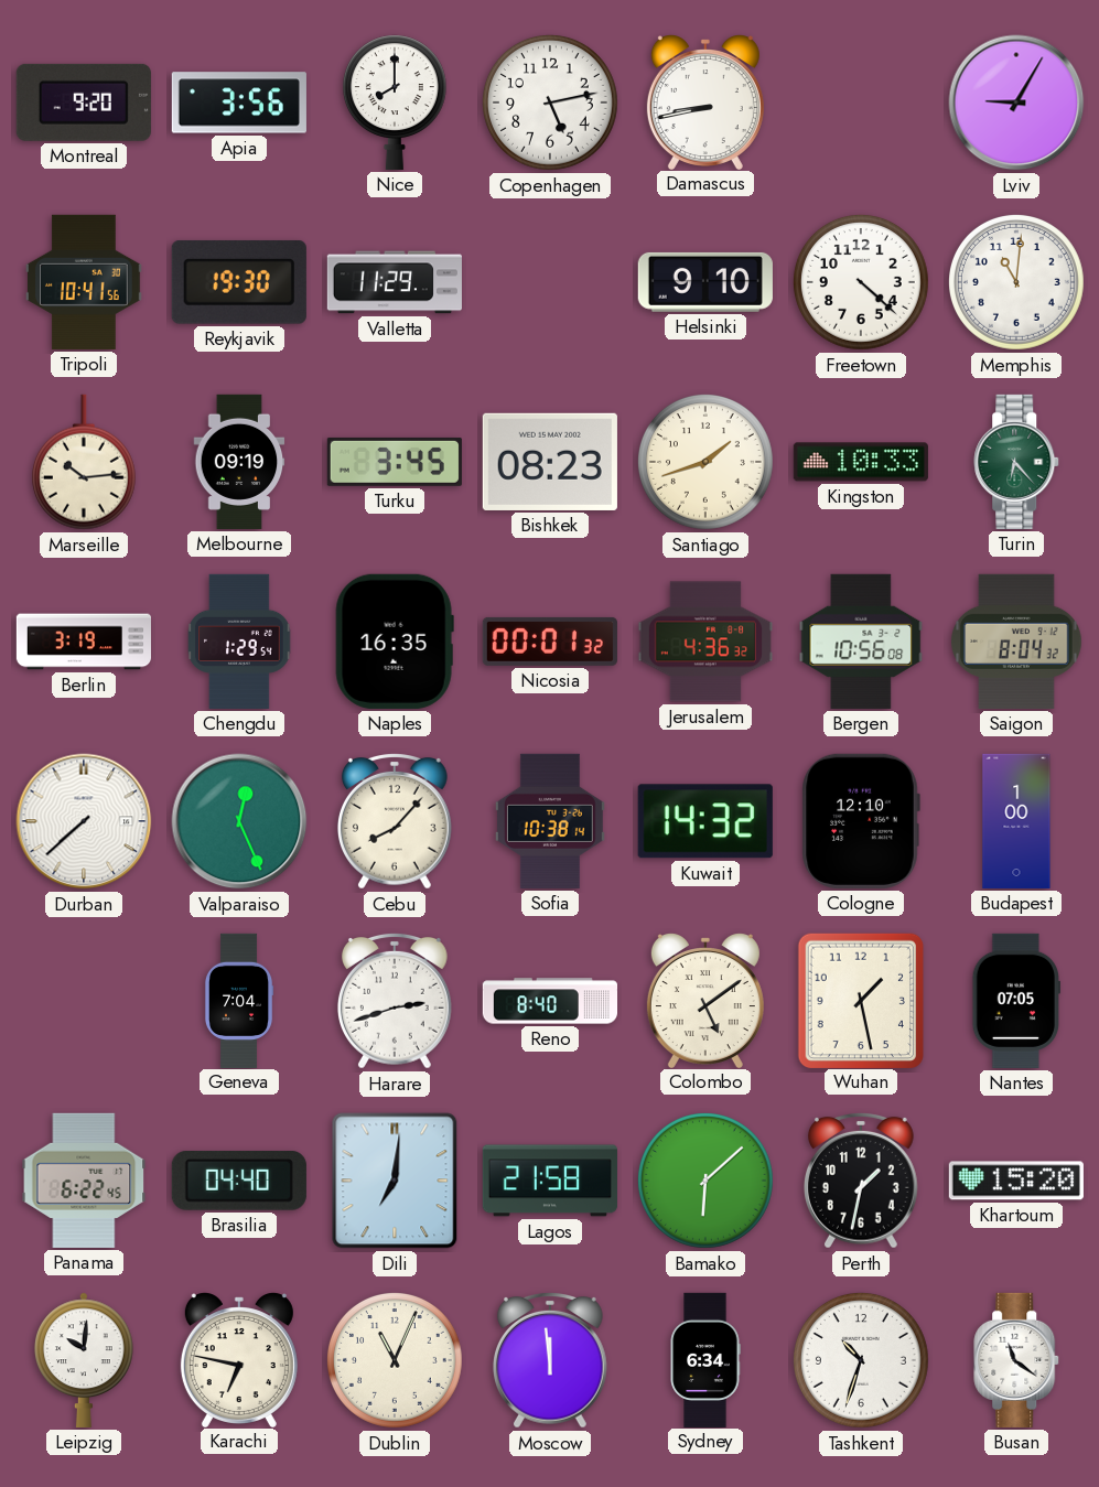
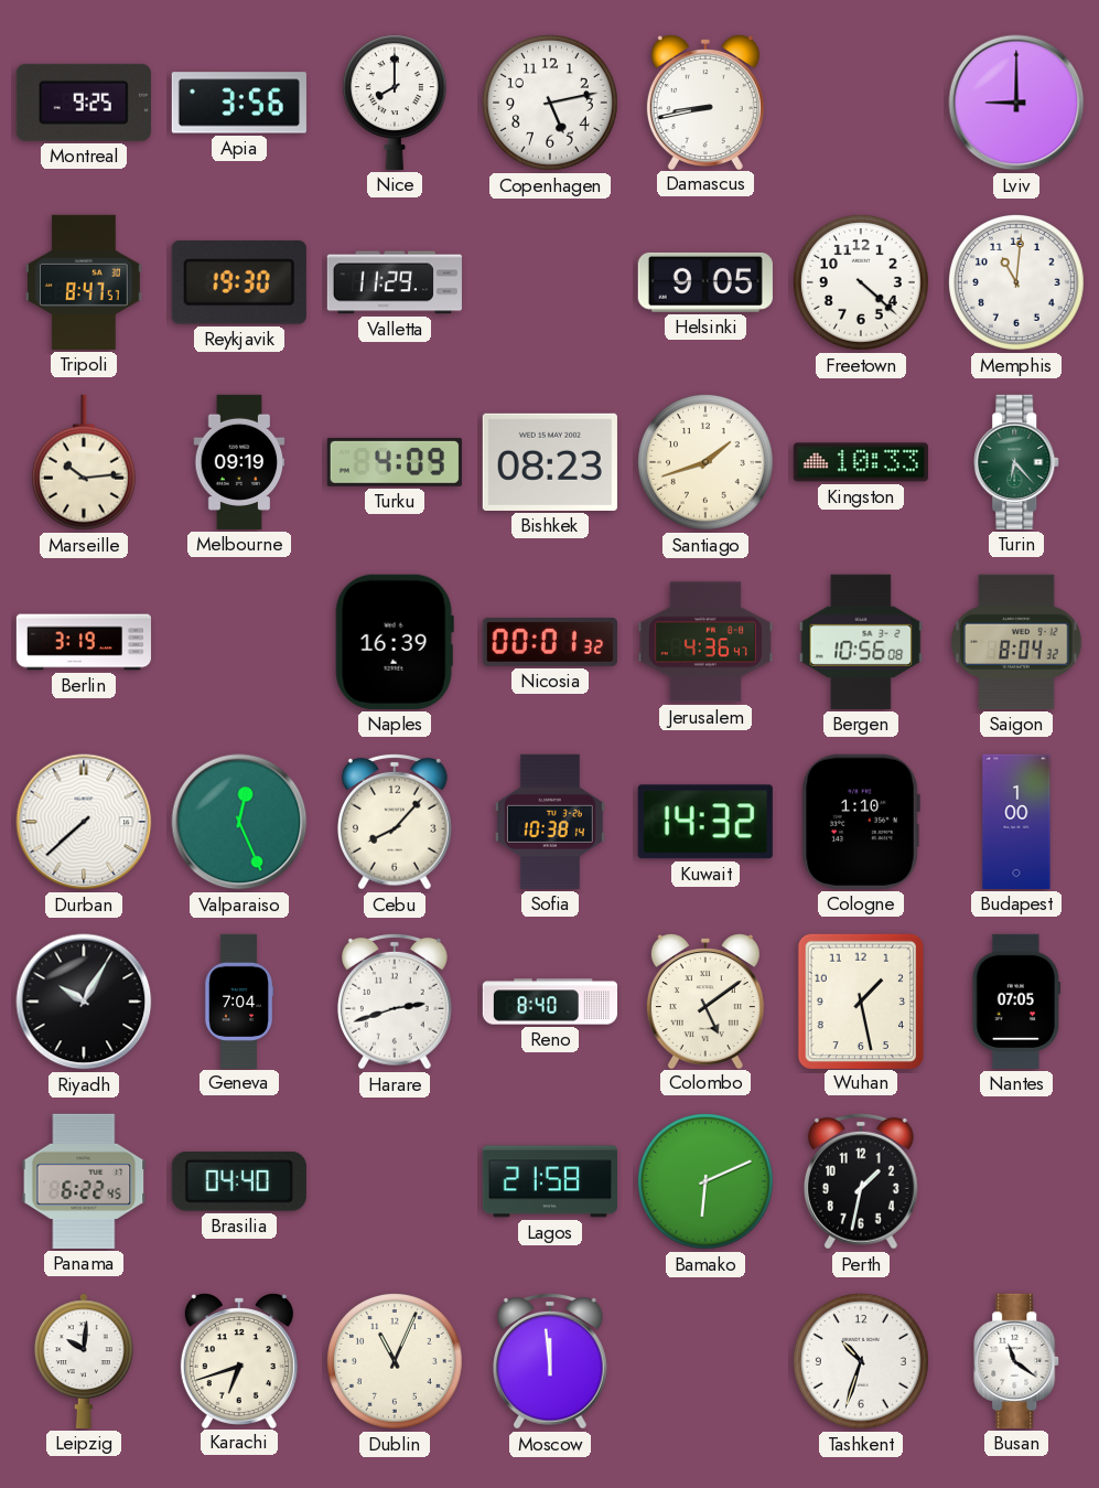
Montreal: 9:20 -> 9:25 (84, 103)
Lviv: 9:05 -> 9:00 (1016, 103)
Tripoli: 10:41 -> 8:47 (85, 282)
Helsinki: 9:10 -> 9:05 (705, 282)
Turku: 3:45 -> 4:09 (395, 462)
Chengdu: 1:29 -> none (239, 642)
Naples: 16:35 -> 16:39 (395, 642)
Jerusalem: 4:36:32 -> 4:36:47 (705, 642)
Cologne: 12:10 -> 1:10 (861, 822)
Riyadh: none -> 10:05 (84, 1002)
Dili: 7:01 -> none (395, 1181)
Bamako: 6:08 -> 6:11 (707, 1181)
Khartoum: 15:20 -> none (1016, 1181)
Karachi: 6:47 -> 6:42 (239, 1361)
Sydney: 6:34 -> none (705, 1359)
